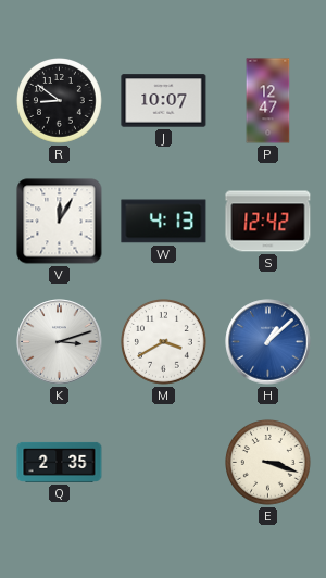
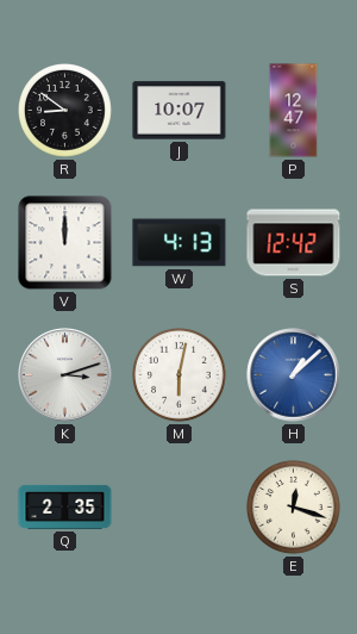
V: 12:05 -> 12:00 (65, 243)
M: 3:40 -> 6:02 (180, 375)
E: 3:18 -> 12:18 (294, 508)
